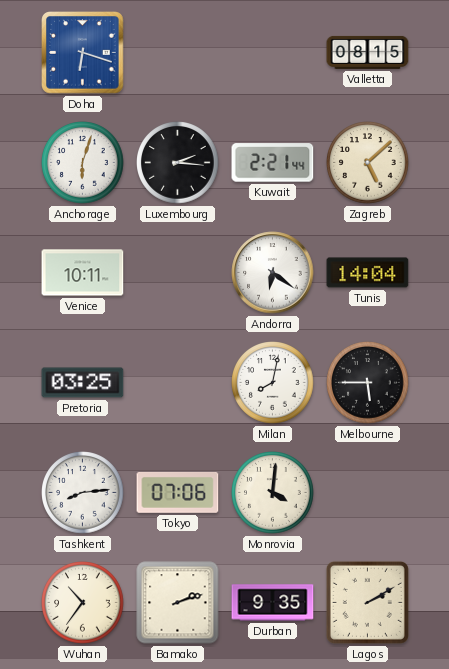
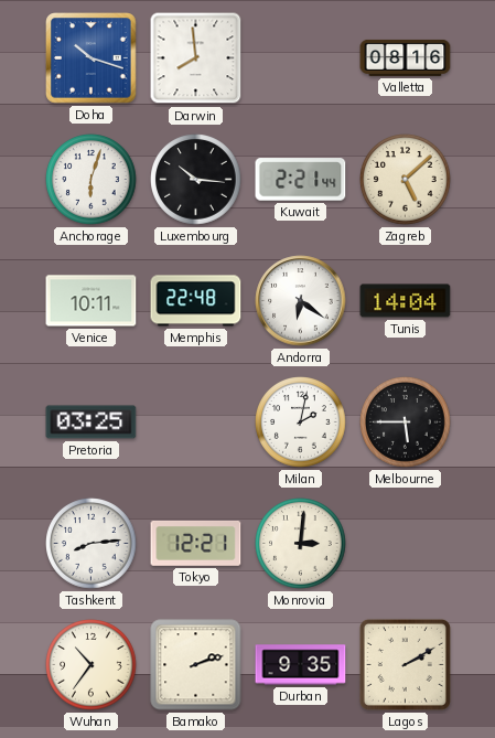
Doha: 6:18 -> 10:18 (92, 58)
Darwin: none -> 7:59 (196, 58)
Valletta: 08:15 -> 08:16 (406, 57)
Luxembourg: 2:16 -> 10:16 (196, 180)
Memphis: none -> 22:48 (196, 301)
Milan: 8:02 -> 2:02 (301, 423)
Tokyo: 07:06 -> 12:21 (196, 543)
Monrovia: 4:01 -> 3:01 (301, 544)
